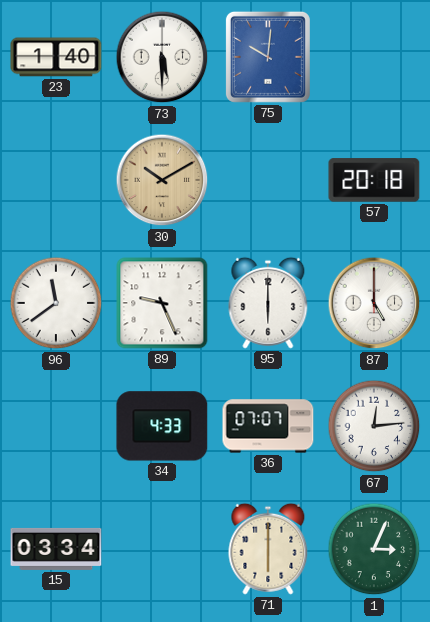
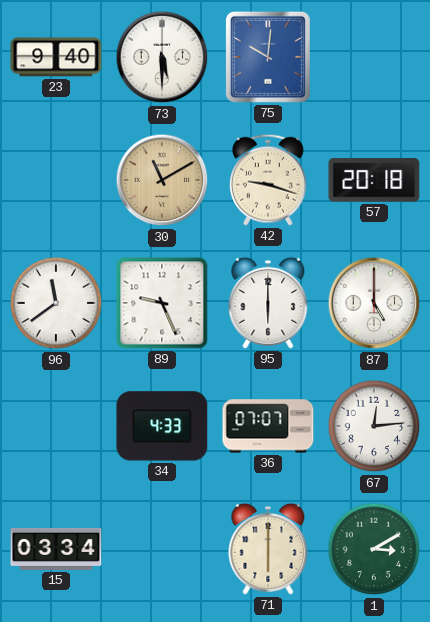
23: 1:40 -> 9:40 (56, 57)
30: 10:10 -> 11:10 (162, 180)
42: none -> 9:18 (269, 180)
1: 3:04 -> 3:10 (374, 549)
